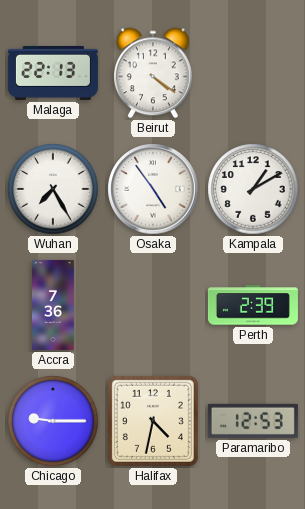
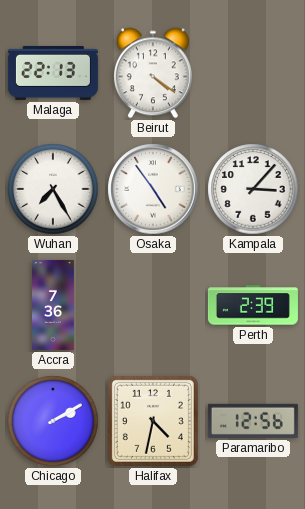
Kampala: 1:10 -> 3:07 (253, 189)
Chicago: 9:15 -> 2:10 (53, 421)
Paramaribo: 12:53 -> 12:56 (253, 421)
